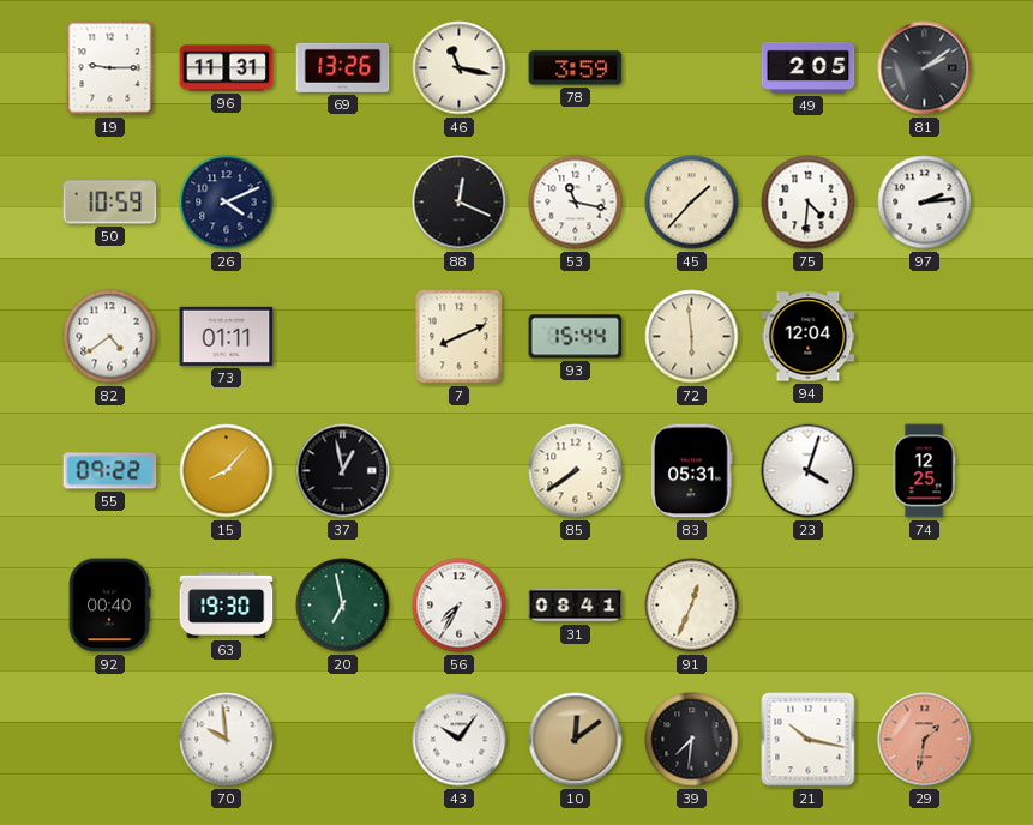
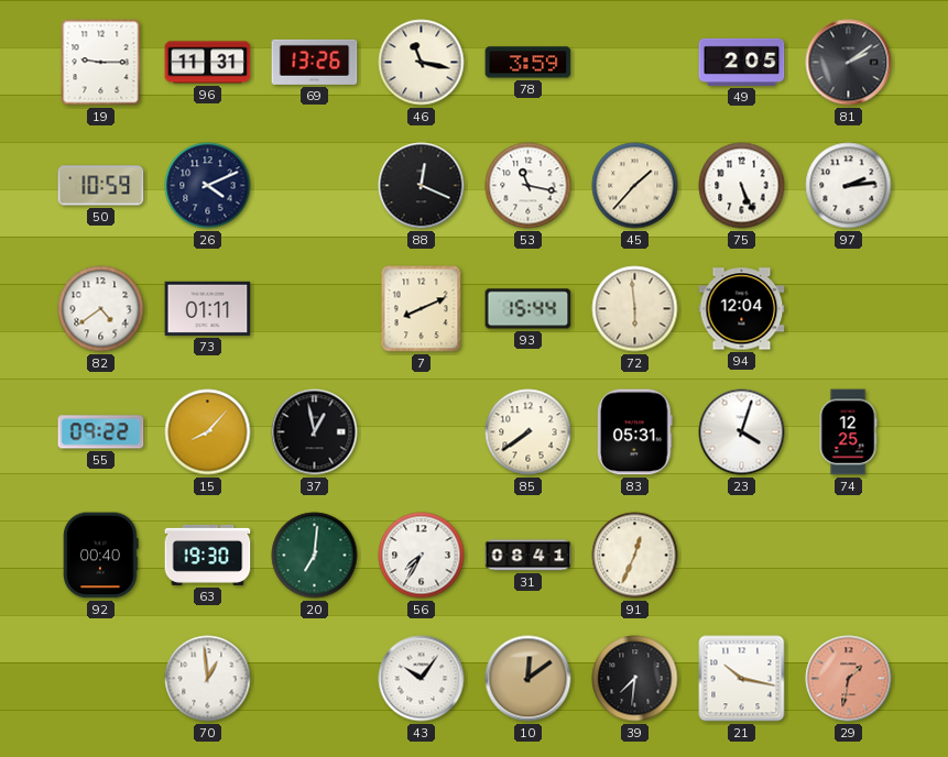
75: 4:31 -> 5:26 (742, 186)
20: 6:58 -> 7:01 (315, 556)
70: 9:59 -> 12:59 (208, 679)
